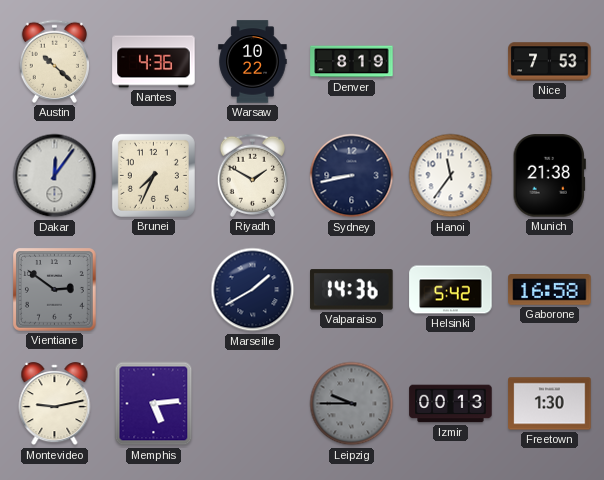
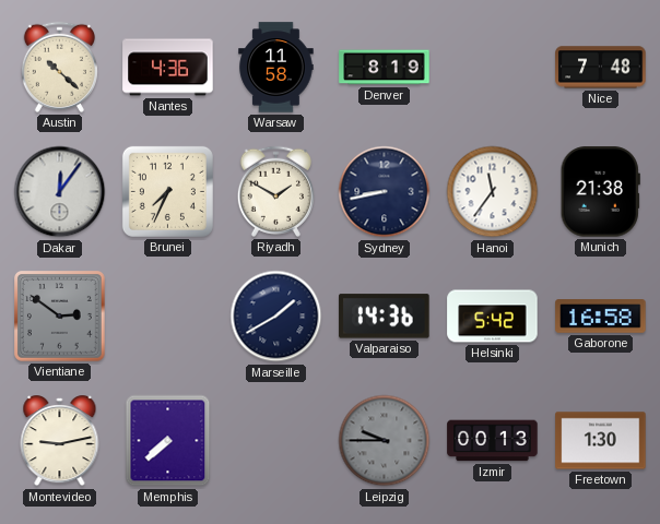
Warsaw: 10:22 -> 11:58 (276, 68)
Nice: 7:53 -> 7:48 (601, 68)
Memphis: 5:14 -> 7:38 (168, 441)
